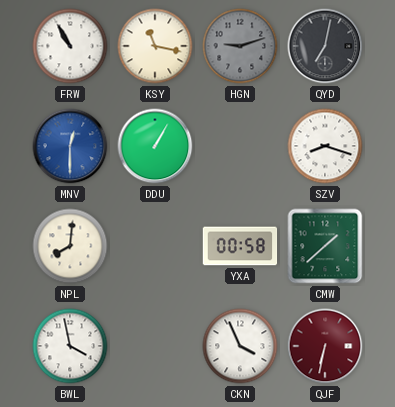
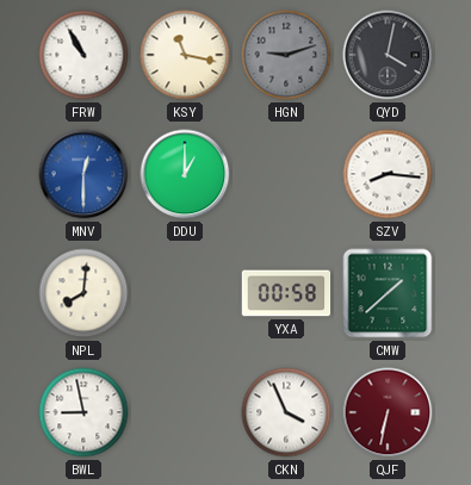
QYD: 7:02 -> 4:02 (388, 55)
DDU: 1:05 -> 1:00 (185, 174)
SZV: 8:18 -> 8:16 (388, 174)
BWL: 3:58 -> 8:58 (83, 412)
